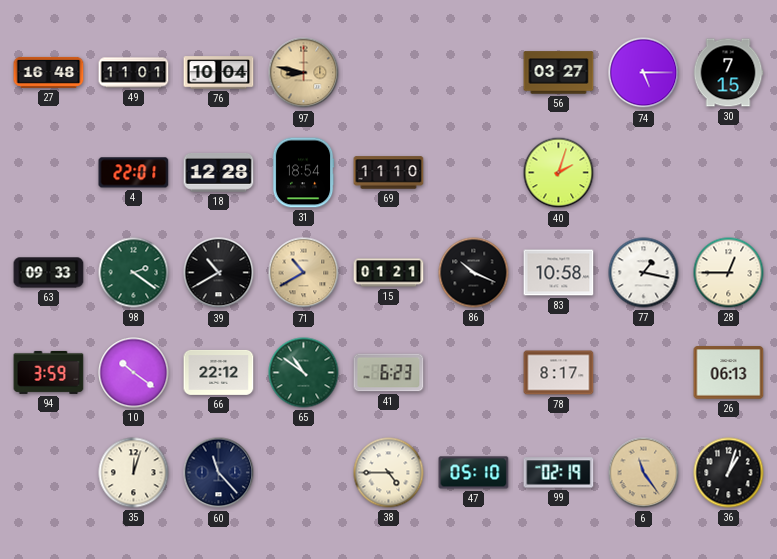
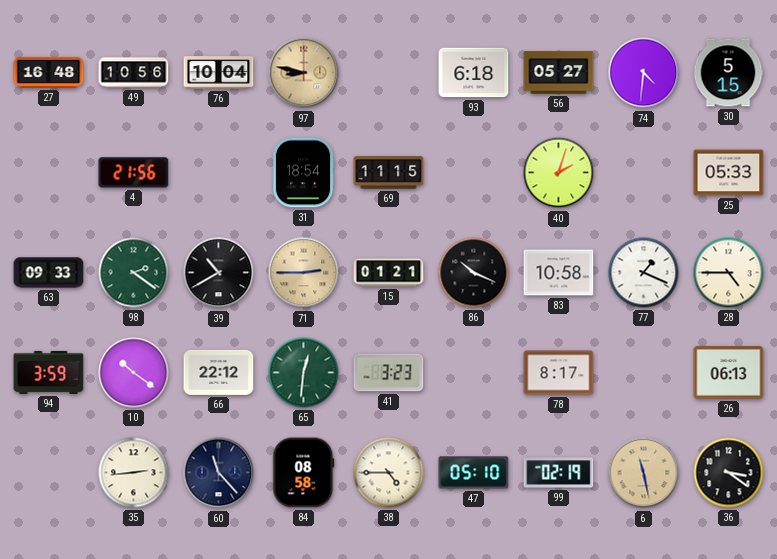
49: 11:01 -> 10:56 (134, 73)
93: none -> 6:18 (474, 73)
56: 03:27 -> 05:27 (559, 73)
74: 5:15 -> 4:31 (644, 73)
30: 7:15 -> 5:15 (728, 73)
4: 22:01 -> 21:56 (134, 173)
18: 12:28 -> none (219, 173)
69: 11:10 -> 11:15 (389, 173)
25: none -> 05:33 (729, 173)
71: 10:40 -> 2:45 (304, 273)
77: 1:17 -> 1:19 (644, 273)
28: 12:45 -> 4:45 (729, 273)
65: 10:51 -> 12:31 (304, 373)
41: 6:23 -> 3:23 (389, 373)
35: 12:03 -> 2:44 (134, 473)
84: none -> 08:58 (304, 473)
6: 11:24 -> 11:28 (644, 473)
36: 1:03 -> 3:21 (729, 473)
